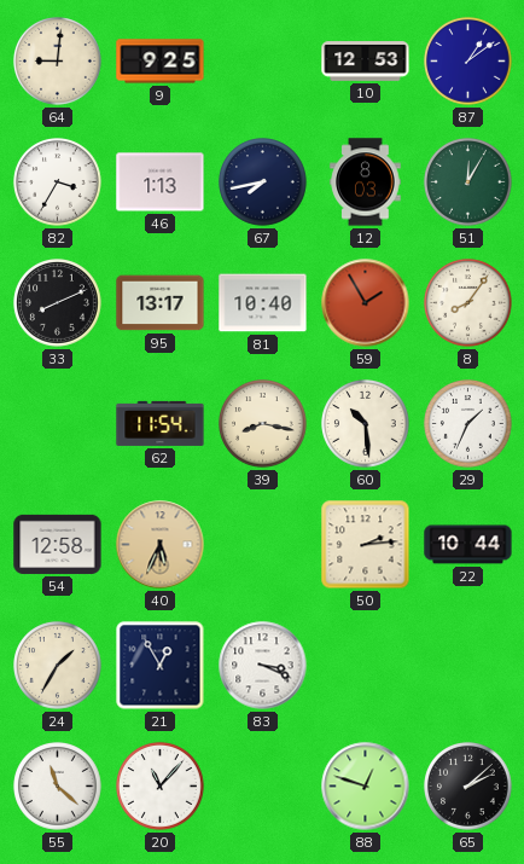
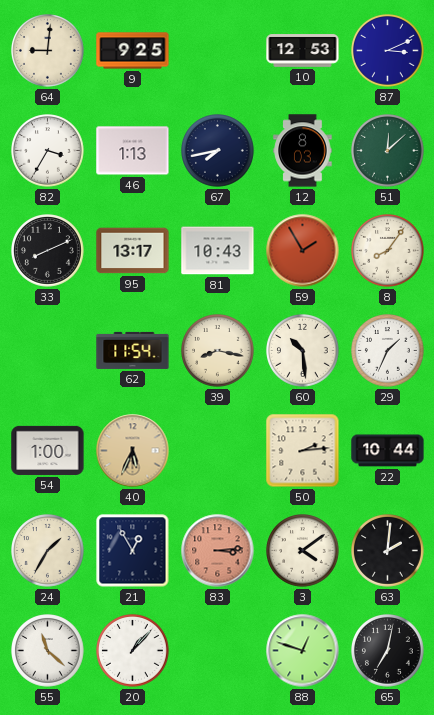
87: 1:09 -> 3:11 (388, 51)
51: 12:05 -> 12:08 (388, 151)
81: 10:40 -> 10:43 (218, 251)
54: 12:58 -> 1:00 (48, 450)
83: 3:19 -> 3:14 (218, 551)
83 dial: white -> salmon (218, 551)
3: none -> 4:09 (303, 551)
63: none -> 2:01 (388, 551)
20: 11:07 -> 1:07 (133, 651)
65: 2:08 -> 7:02 (388, 651)
